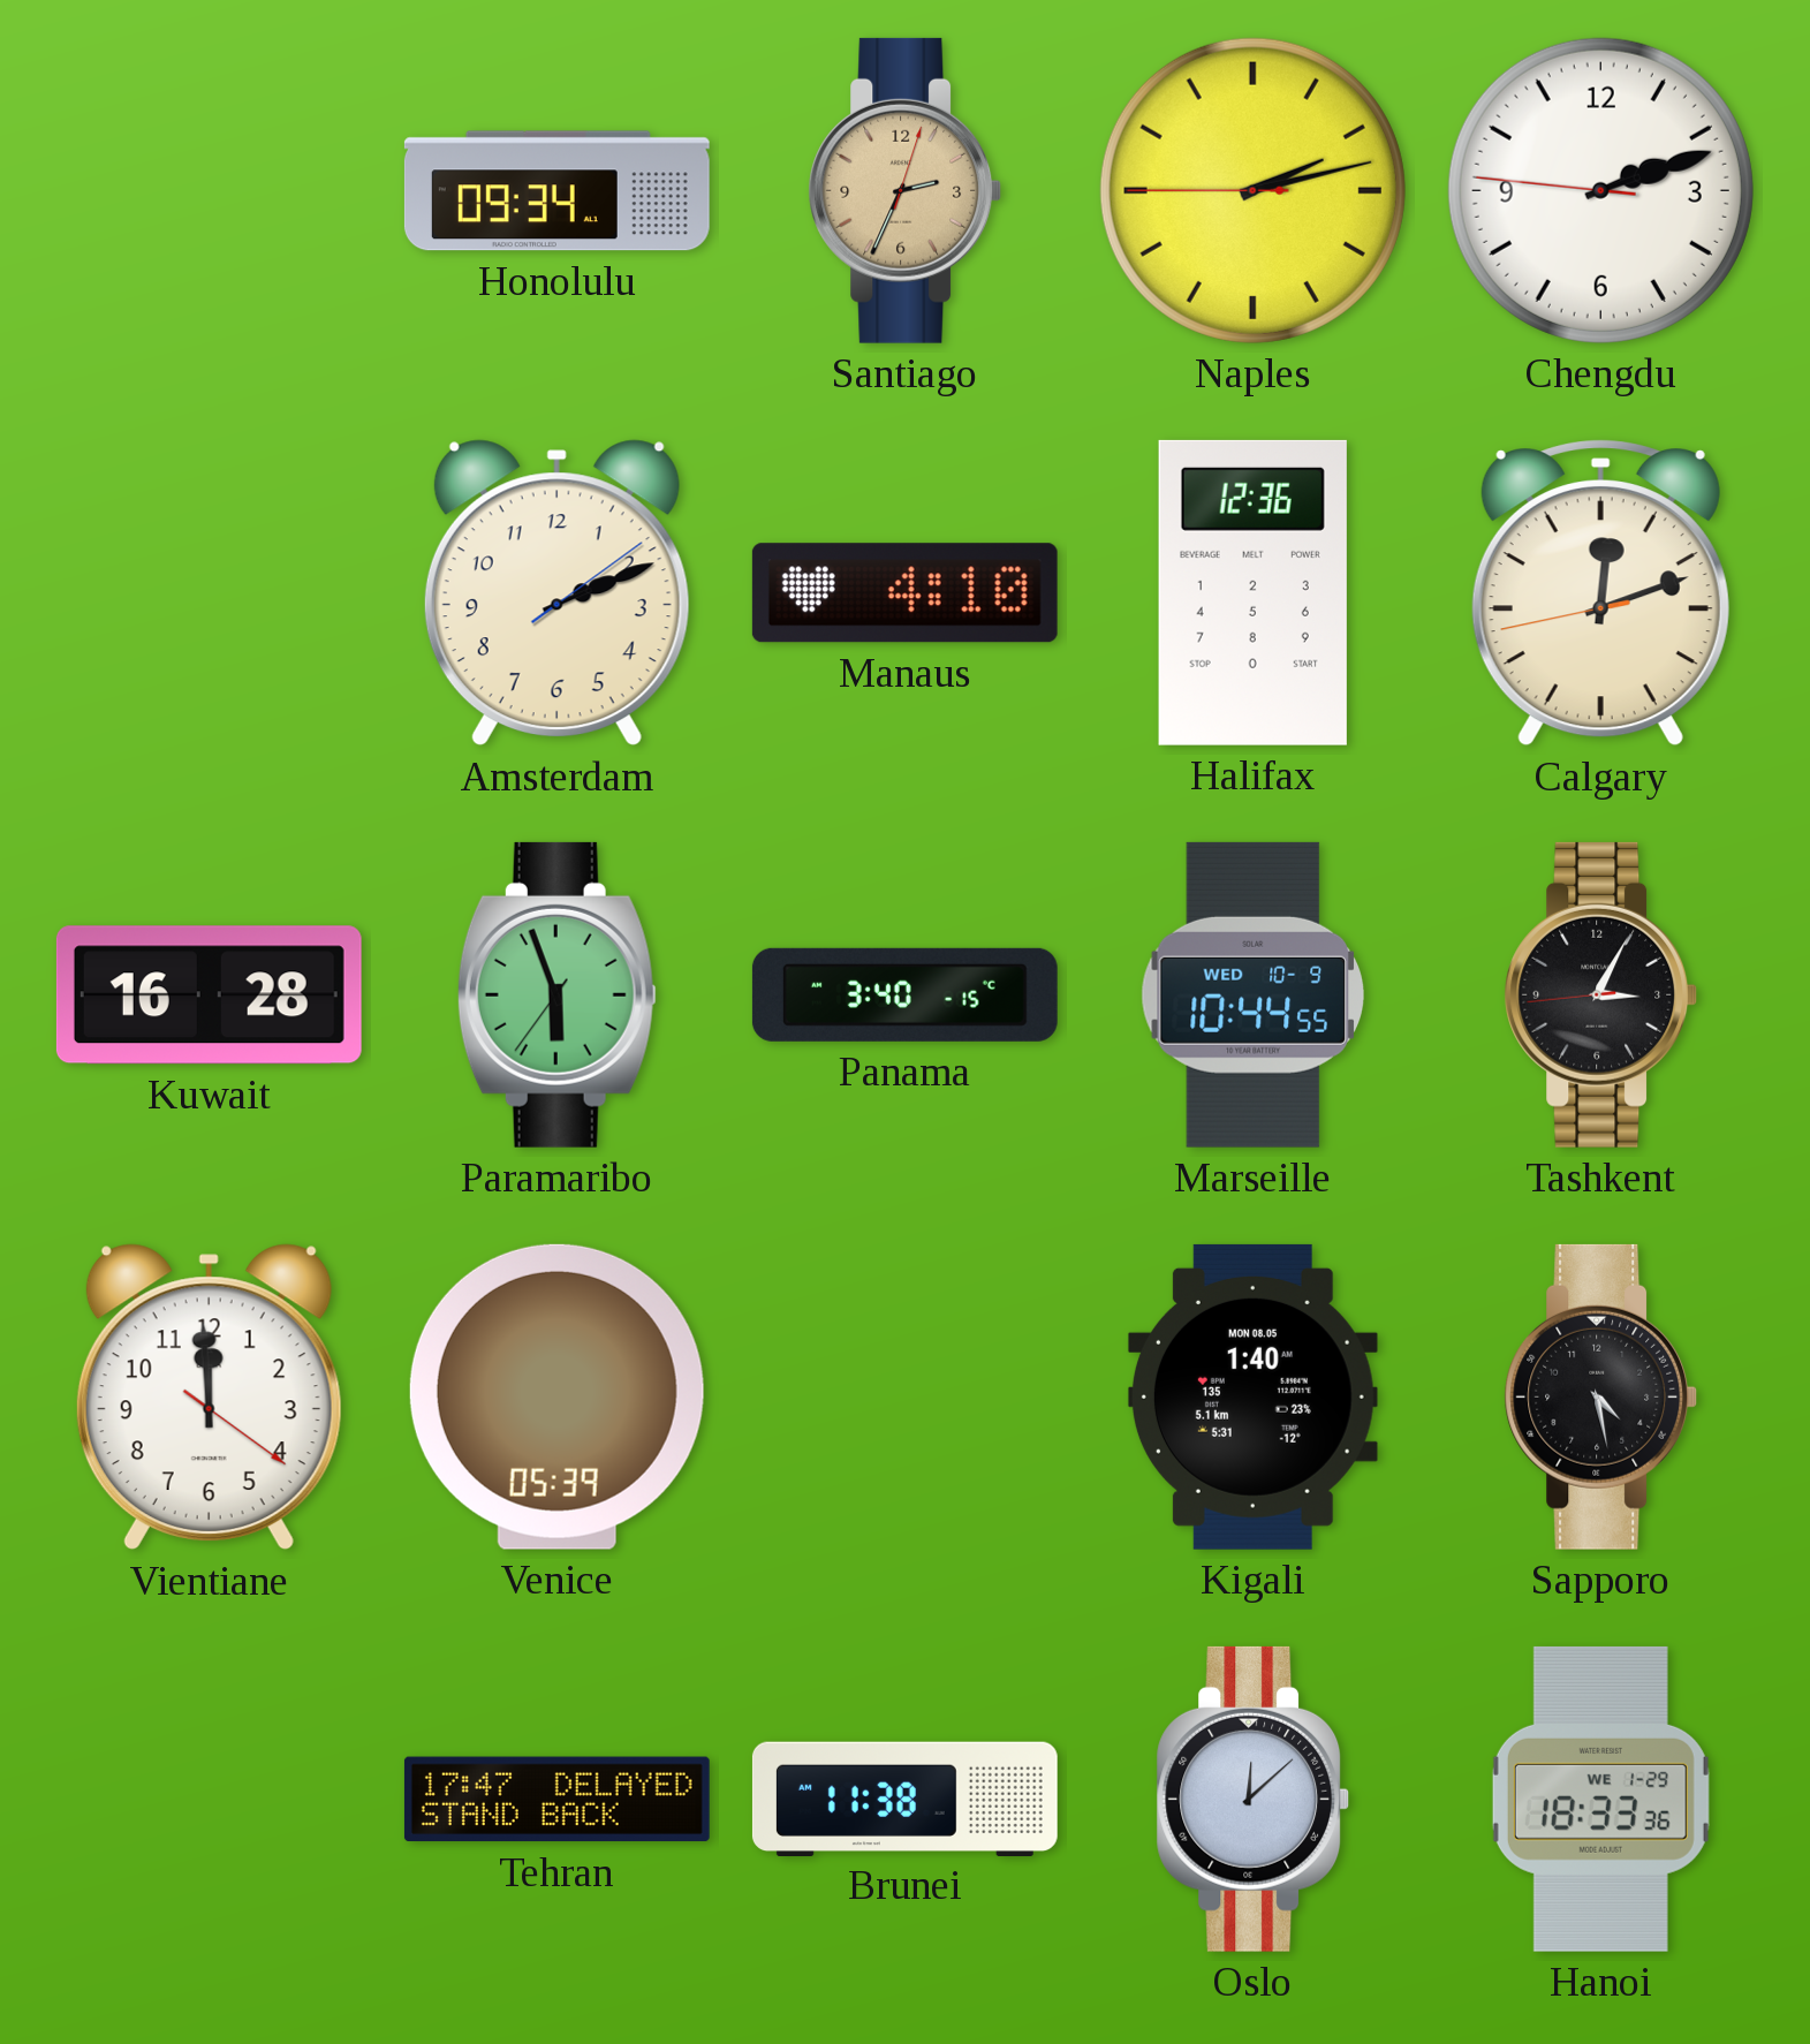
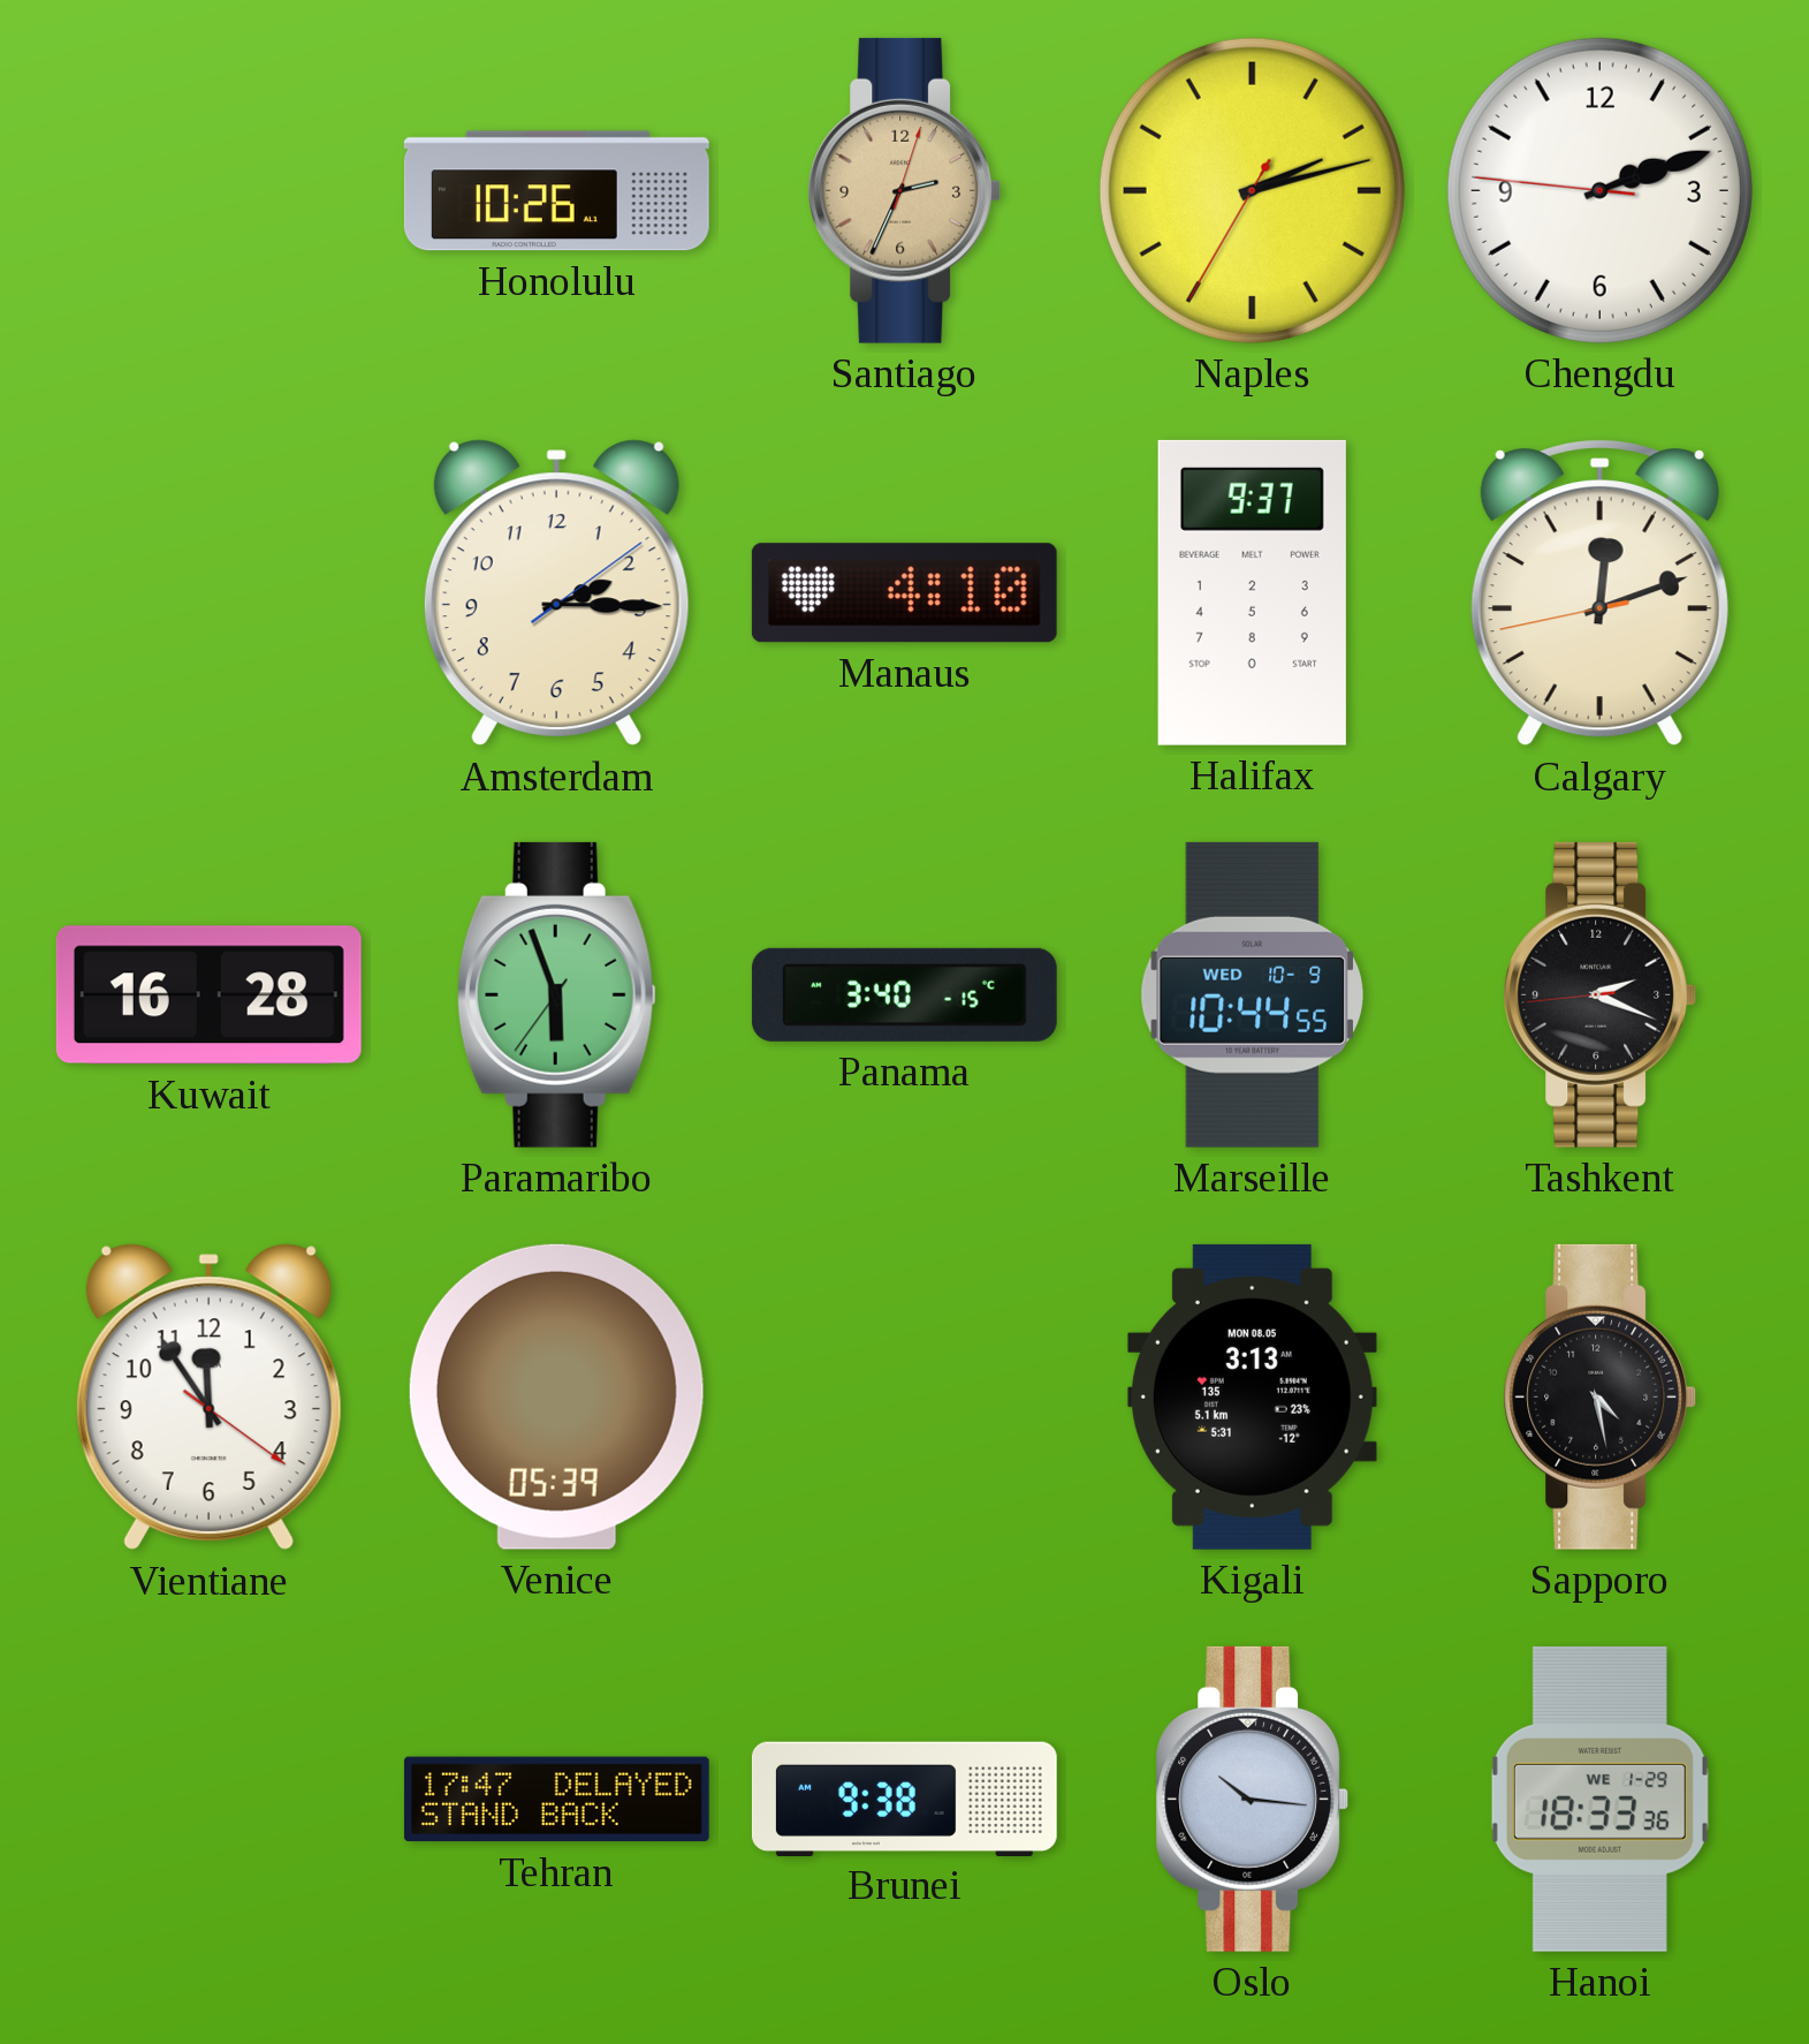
Honolulu: 09:34 -> 10:26 (556, 191)
Naples: 2:12:45 -> 2:12:35 (1252, 190)
Amsterdam: 2:11 -> 2:15 (556, 593)
Halifax: 12:36 -> 9:37 (1252, 592)
Tashkent: 3:04 -> 2:18 (1601, 994)
Vientiane: 11:59 -> 11:54 (208, 1398)
Kigali: 1:40 -> 3:13 (1252, 1396)
Brunei: 11:38 -> 9:38 (904, 1799)
Oslo: 12:08 -> 10:16 (1253, 1799)
